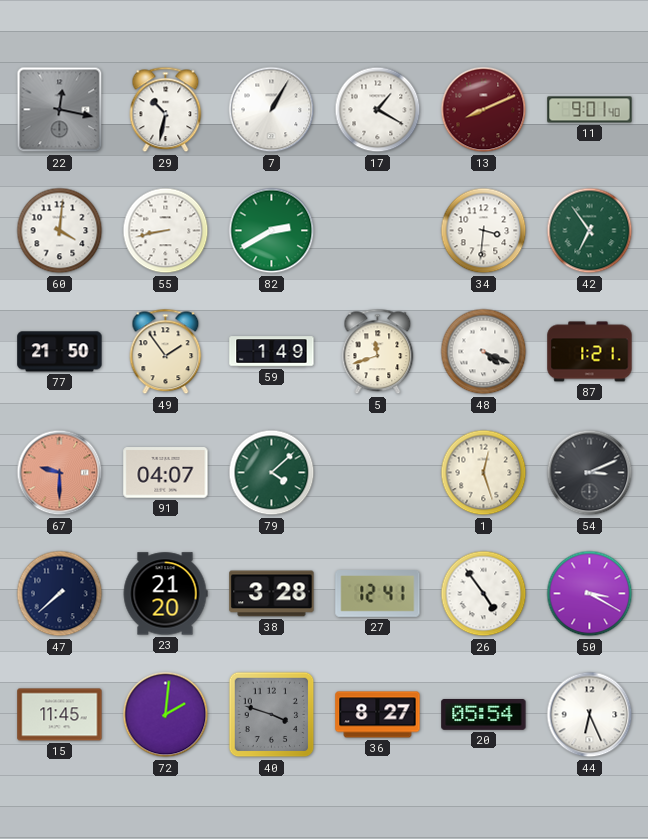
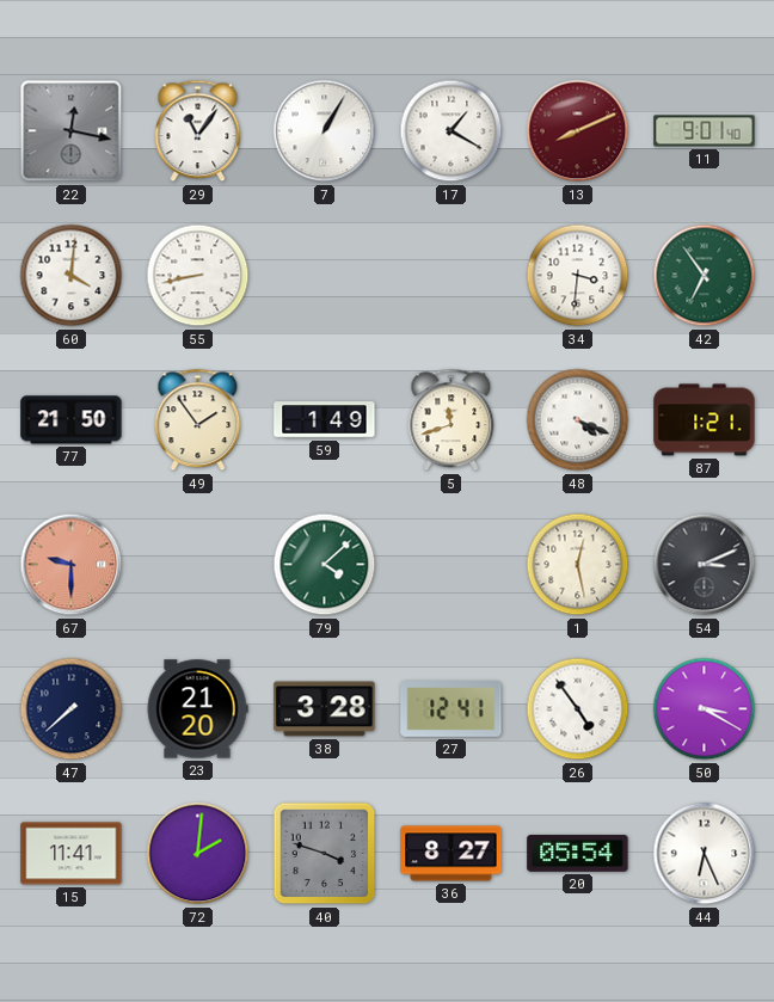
29: 10:32 -> 11:06 (198, 131)
82: 2:40 -> none (272, 231)
91: 04:07 -> none (166, 473)
1: 12:27 -> 12:28 (578, 565)
15: 11:45 -> 11:41 (72, 854)
